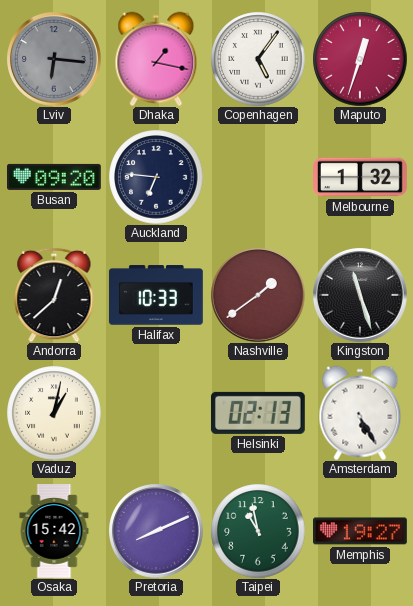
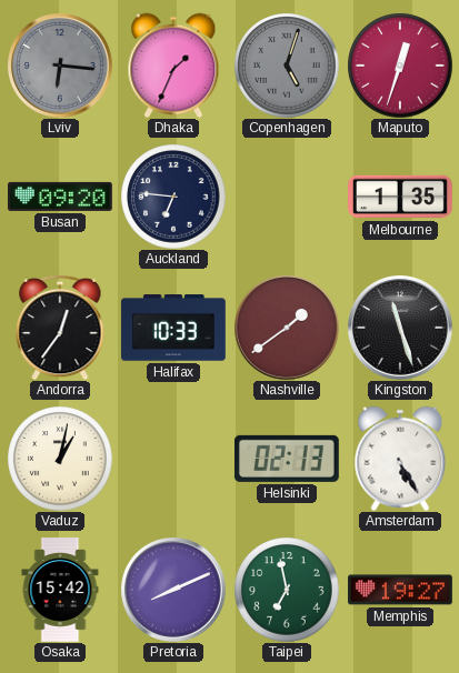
Dhaka: 1:17 -> 1:34 (173, 66)
Copenhagen: 5:06 -> 5:03 (287, 66)
Copenhagen dial: white -> grey (287, 66)
Melbourne: 1:32 -> 1:35 (401, 197)
Andorra: 12:38 -> 12:36 (60, 328)
Taipei: 10:58 -> 6:58 (287, 590)
